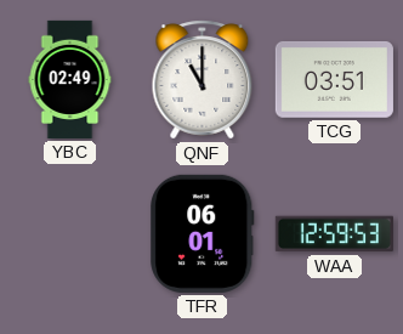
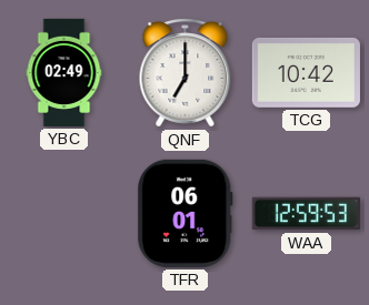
QNF: 11:00 -> 7:00 (186, 73)
TCG: 03:51 -> 10:42 (306, 72)
